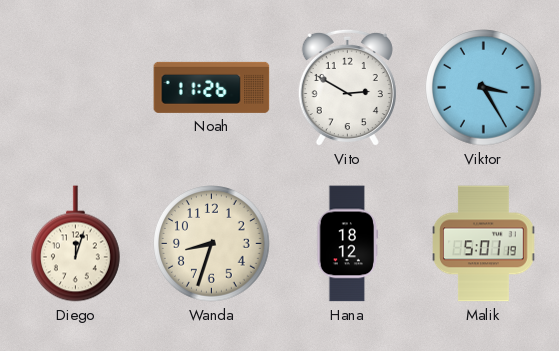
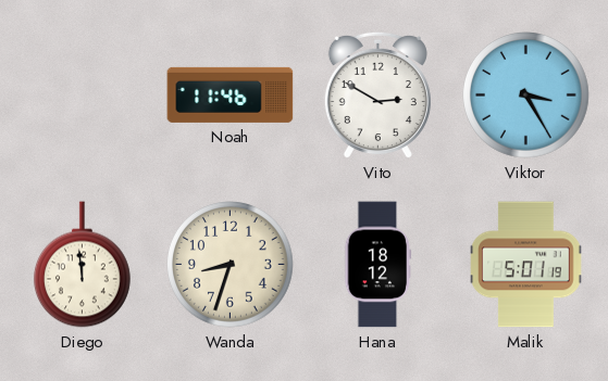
Noah: 11:26 -> 11:46 (231, 94)
Diego: 12:03 -> 11:59 (82, 265)
